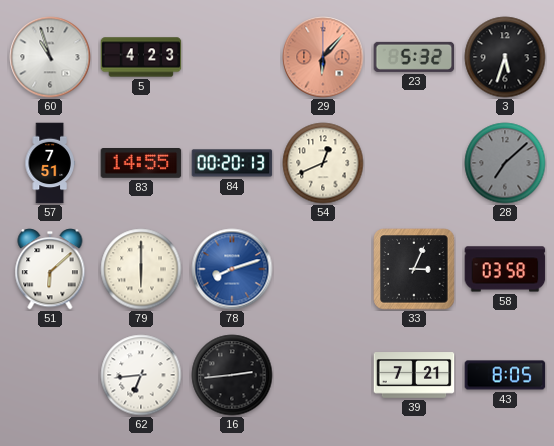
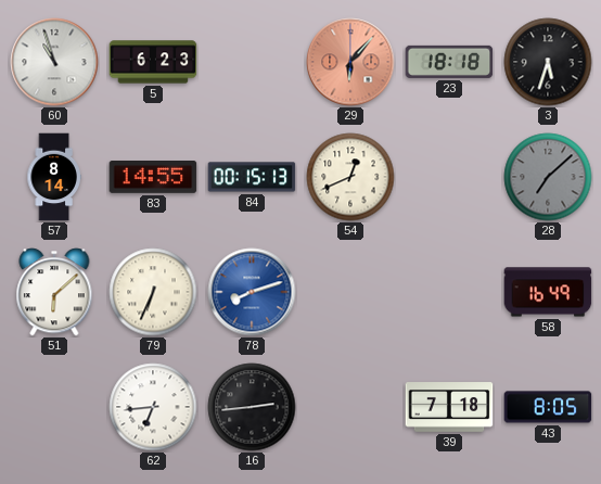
5: 4:23 -> 6:23 (153, 62)
23: 5:32 -> 18:18 (449, 62)
57: 7:51 -> 8:14 (54, 177)
84: 00:20 -> 00:15 (252, 177)
79: 6:00 -> 6:34 (153, 292)
33: 3:04 -> none (414, 269)
58: 03:58 -> 16:49 (548, 292)
39: 7:21 -> 7:18 (449, 407)
